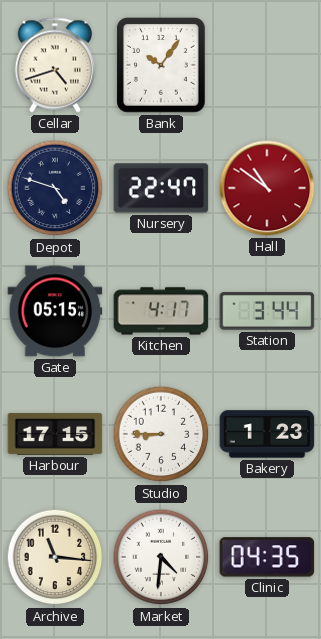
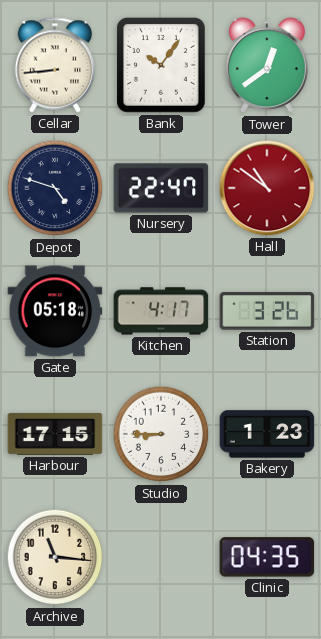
Cellar: 4:42 -> 8:44 (54, 65)
Tower: none -> 12:39 (267, 66)
Gate: 05:15 -> 05:18 (55, 311)
Station: 3:44 -> 3:26 (267, 311)
Market: 4:31 -> none (161, 557)
